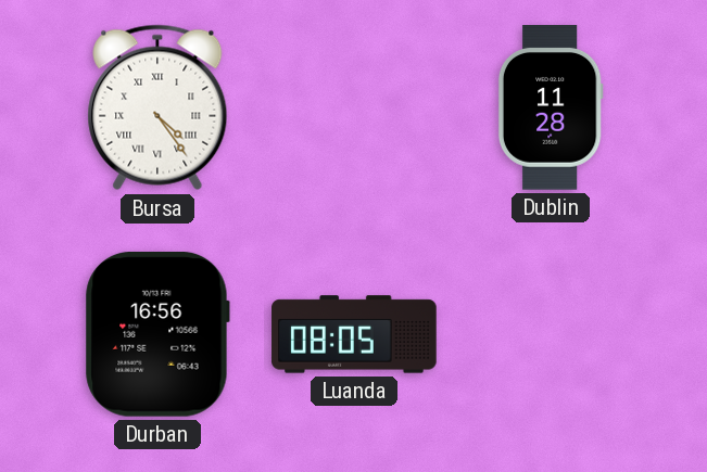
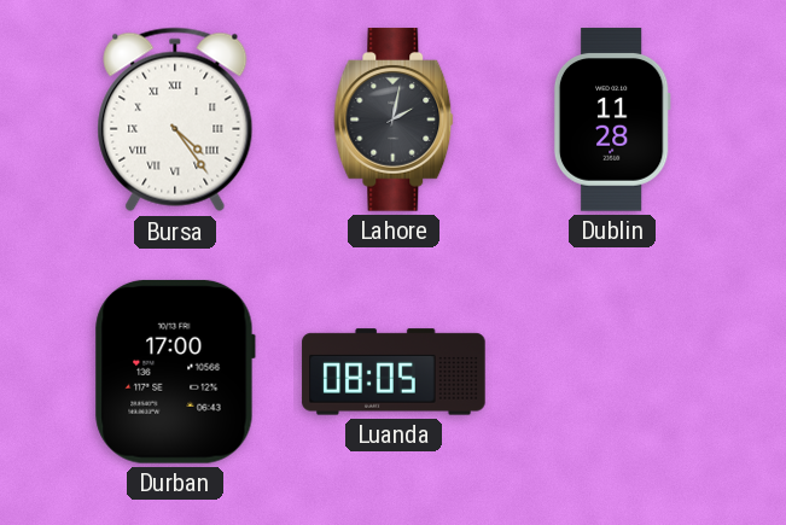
Lahore: none -> 2:02 (394, 119)
Durban: 16:56 -> 17:00 (175, 372)
